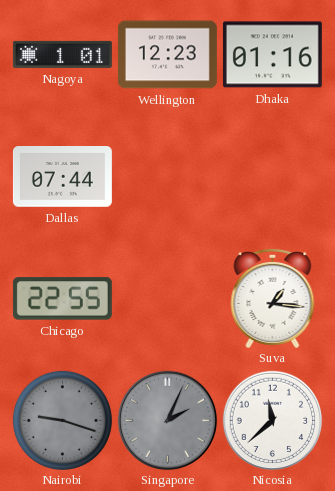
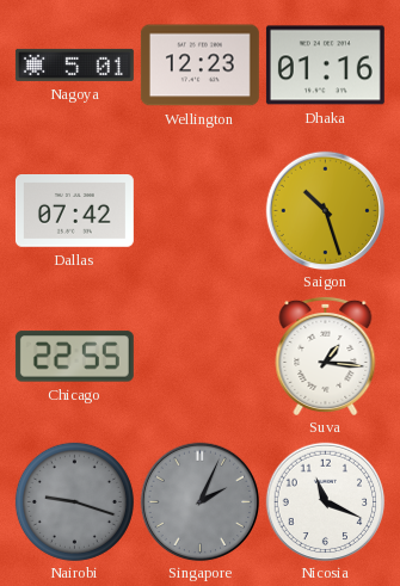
Nagoya: 1:01 -> 5:01 (74, 64)
Dallas: 07:44 -> 07:42 (74, 211)
Saigon: none -> 10:27 (325, 210)
Nicosia: 11:38 -> 11:19 (325, 501)
